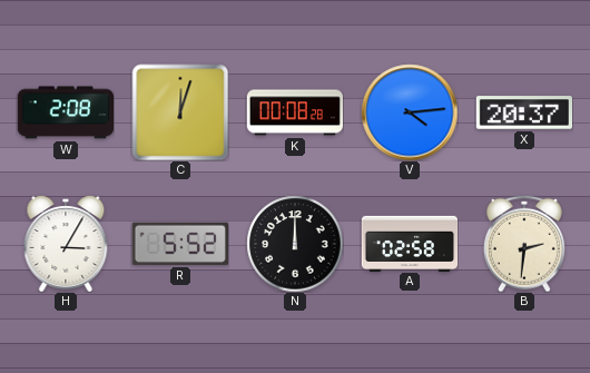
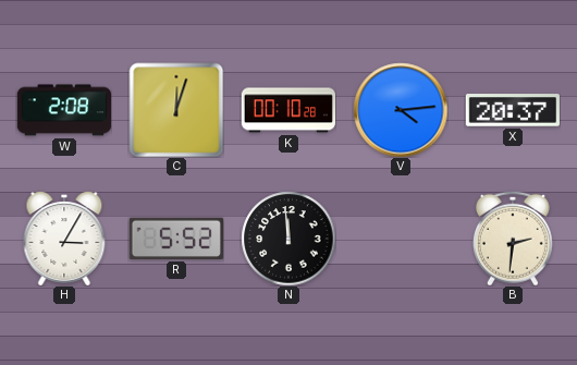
K: 00:08 -> 00:10 (288, 110)
N: 12:00 -> 11:59 (288, 239)
A: 02:58 -> none (410, 243)
